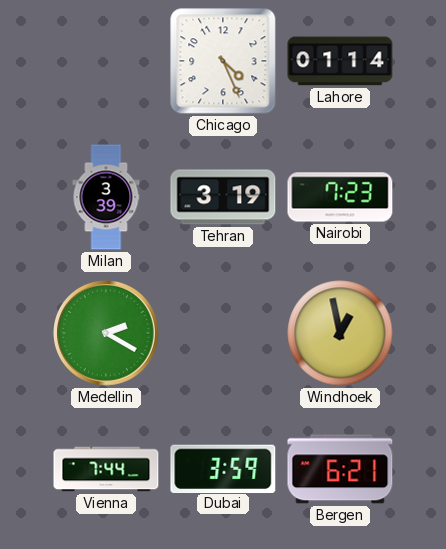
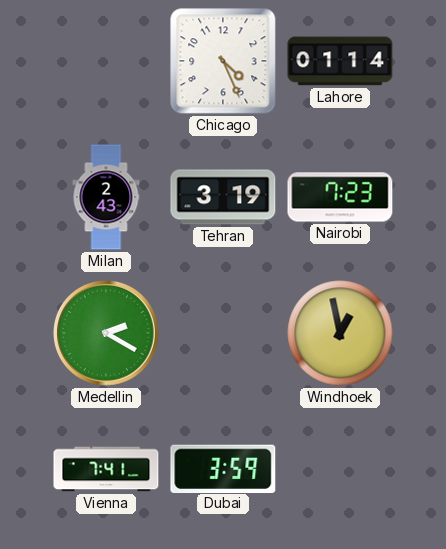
Milan: 3:39 -> 2:43 (106, 197)
Vienna: 7:44 -> 7:41 (106, 469)
Bergen: 6:21 -> none (340, 469)
